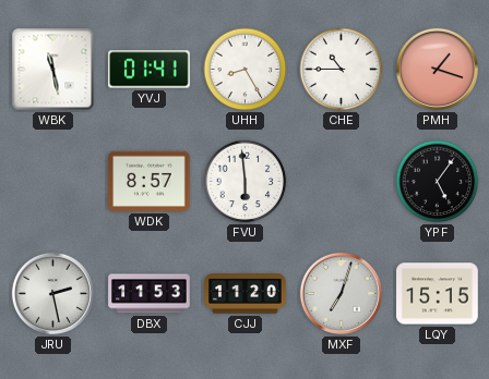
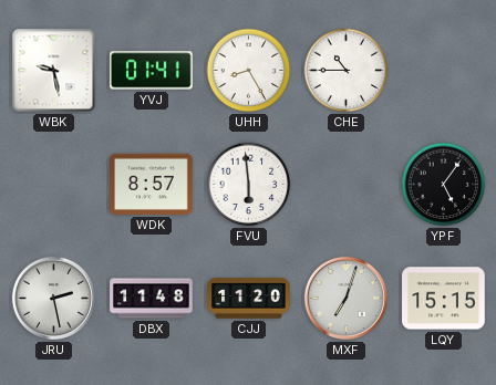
WBK: 11:28 -> 9:28 (54, 71)
PMH: 1:18 -> none (437, 69)
DBX: 11:53 -> 11:48 (152, 299)
